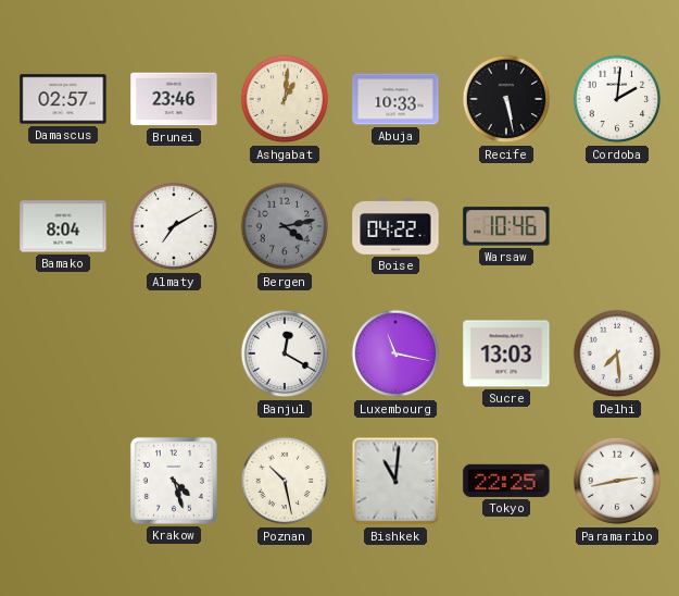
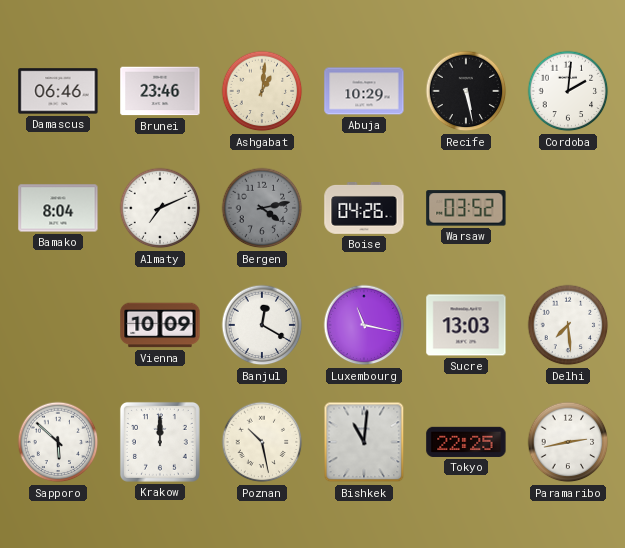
Damascus: 02:57 -> 06:46 (58, 91)
Abuja: 10:33 -> 10:29 (364, 91)
Almaty: 7:10 -> 7:11 (160, 208)
Boise: 04:22 -> 04:26 (364, 209)
Warsaw: 10:46 -> 03:52 (466, 208)
Vienna: none -> 10:09 (160, 325)
Sapporo: none -> 5:52 (58, 442)
Krakow: 4:27 -> 12:00 (160, 442)
